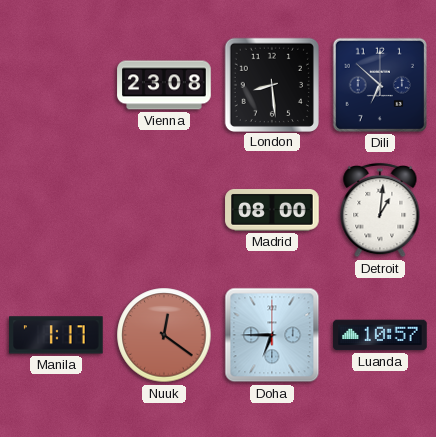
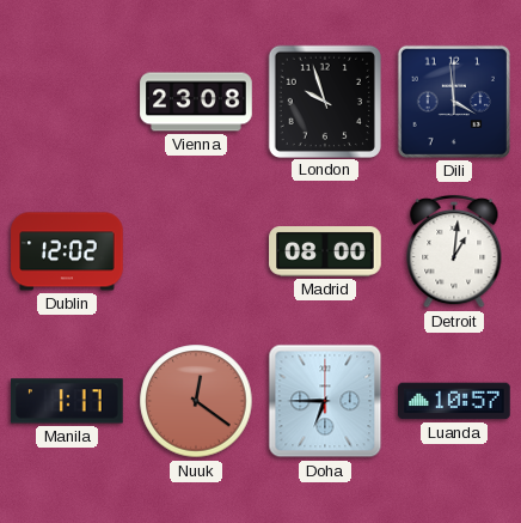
London: 8:29 -> 9:57 (324, 101)
Dili: 6:52 -> 3:59 (454, 102)
Dublin: none -> 12:02 (67, 251)
